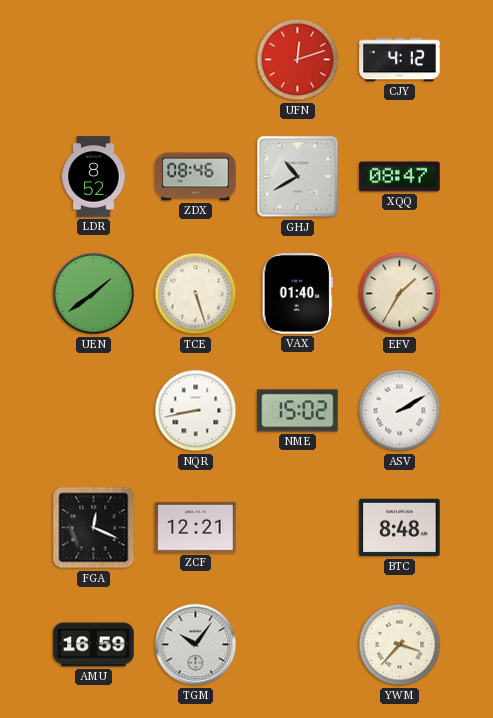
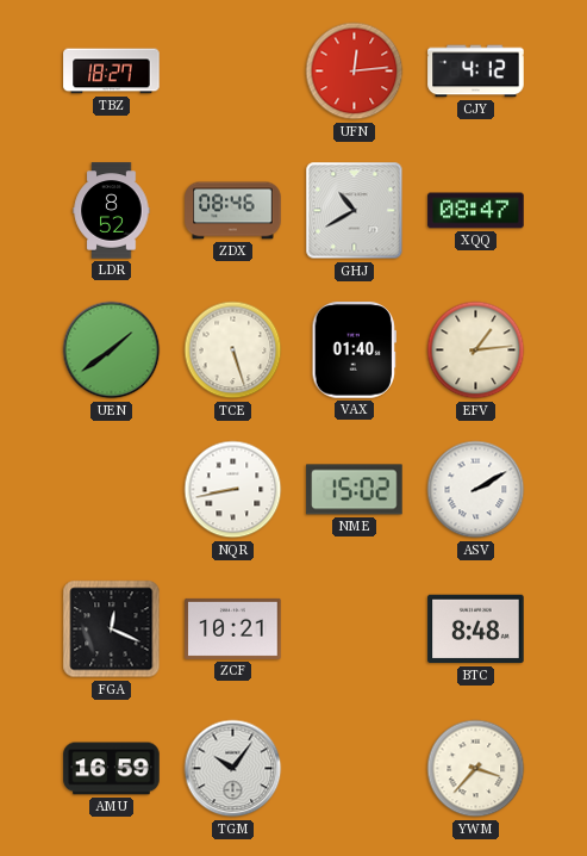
TBZ: none -> 18:27 (112, 72)
UFN: 12:12 -> 12:14 (355, 72)
EFV: 1:35 -> 1:14 (476, 351)
ZCF: 12:21 -> 10:21 (233, 628)
